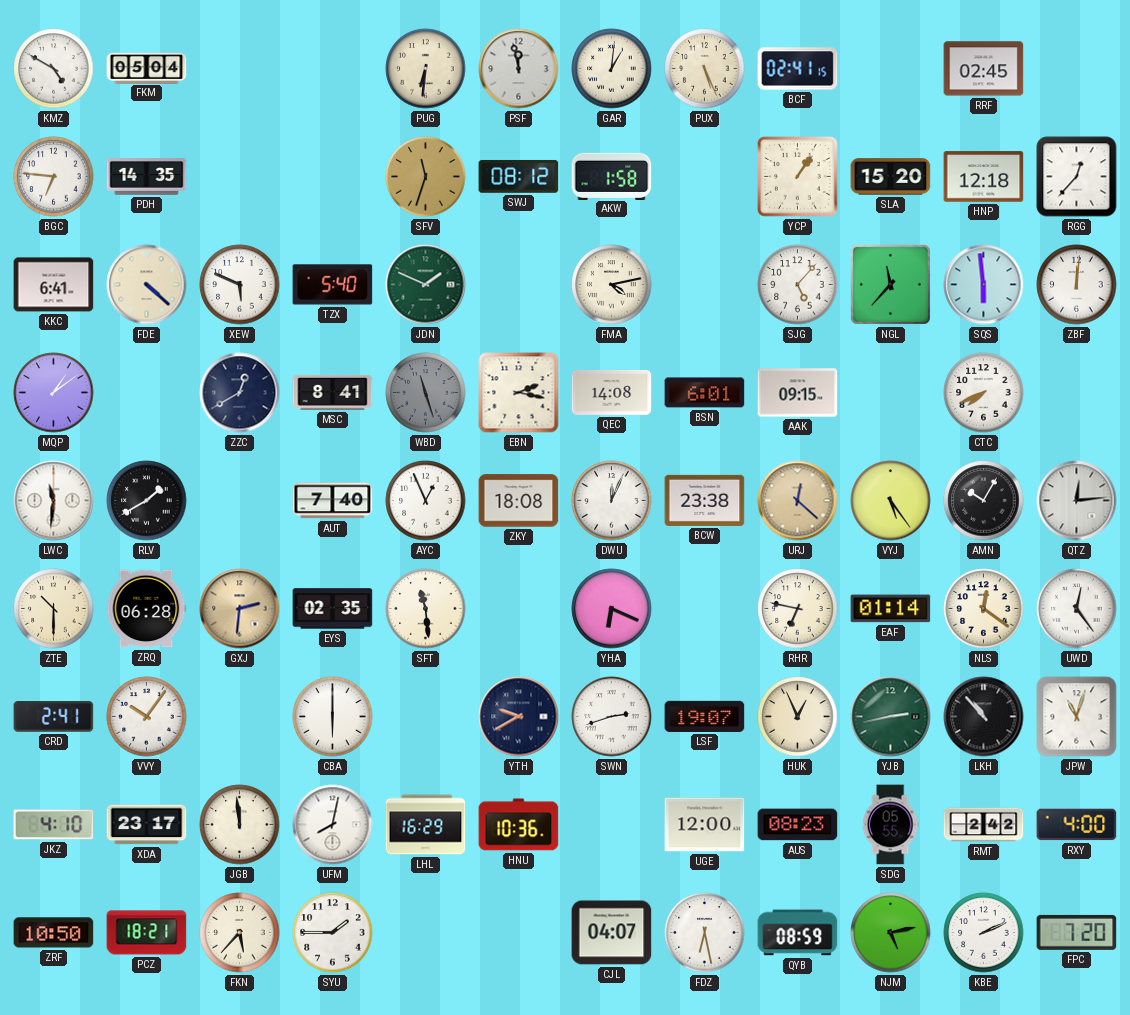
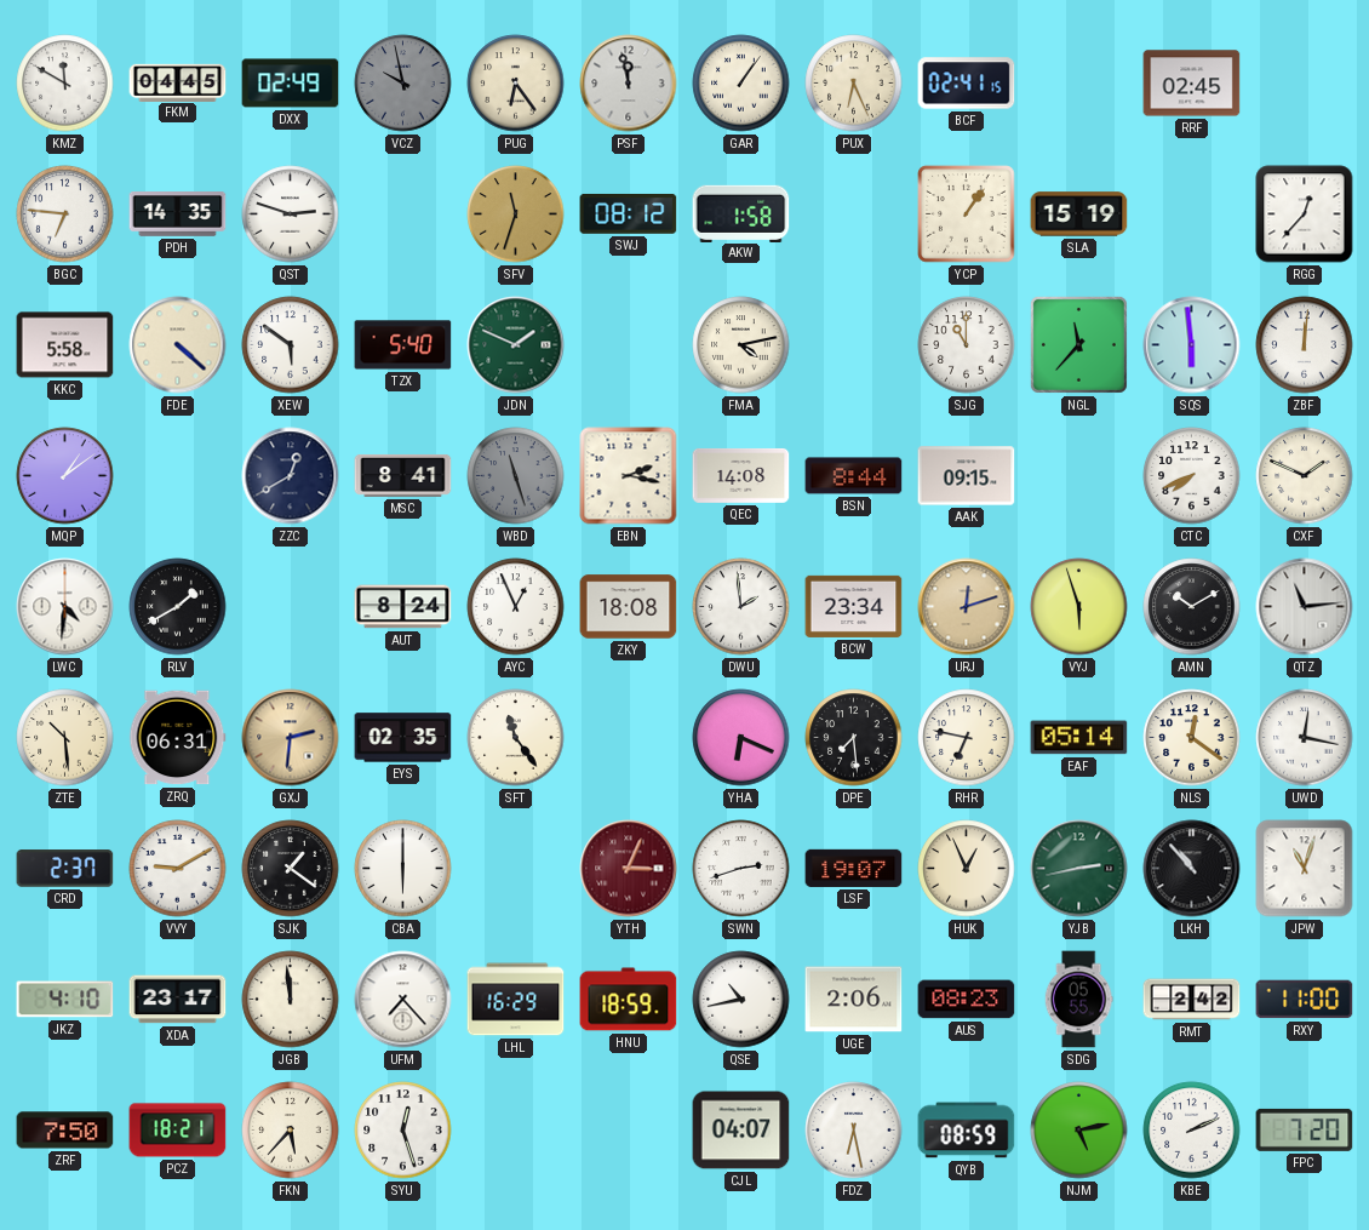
KMZ: 4:50 -> 11:50 (65, 84)
FKM: 05:04 -> 04:45 (178, 82)
DXX: none -> 02:49 (291, 84)
VCZ: none -> 9:58 (403, 84)
PUG: 6:31 -> 6:24 (516, 84)
GAR: 1:01 -> 1:06 (741, 84)
PUX: 5:26 -> 6:26 (854, 84)
QST: none -> 2:48 (291, 214)
SLA: 15:20 -> 15:19 (1079, 214)
HNP: 12:18 -> none (984, 177)
KKC: 6:41 -> 5:58 (65, 345)
XEW: 5:49 -> 5:51 (291, 345)
SJG: 5:07 -> 11:00 (967, 345)
BSN: 6:01 -> 8:44 (854, 476)
CXF: none -> 1:49 (1305, 476)
LWC: 11:31 -> 4:31 (65, 607)
AUT: 7:40 -> 8:24 (403, 607)
DWU: 12:04 -> 1:59 (741, 607)
BCW: 23:38 -> 23:34 (854, 606)
URJ: 12:22 -> 12:12 (967, 607)
VYJ: 5:24 -> 5:57 (1079, 607)
AMN: 10:05 -> 10:10 (1192, 607)
QTZ: 12:14 -> 11:14 (1305, 607)
ZTE: 10:30 -> 10:29 (65, 738)
ZRQ: 06:28 -> 06:31 (178, 738)
SFT: 11:29 -> 11:24 (516, 738)
DPE: none -> 7:29 (854, 738)
EAF: 01:14 -> 05:14 (1079, 738)
UWD: 12:24 -> 12:17 (1305, 738)
CRD: 2:41 -> 2:37 (65, 869)
VVY: 10:06 -> 9:10 (178, 869)
SJK: none -> 1:21 (291, 869)
YTH: 9:40 -> 3:04 (629, 869)
YTH dial: navy -> burgundy (629, 869)
UFM: 8:02 -> 7:23 (403, 1000)
HNU: 10:36 -> 18:59 (629, 1000)
QSE: none -> 10:43 (741, 1000)
UGE: 12:00 -> 2:06 (854, 1000)
RXY: 4:00 -> 11:00 (1305, 1000)
ZRF: 10:50 -> 7:50 (65, 1131)
SYU: 1:45 -> 12:27 (403, 1131)
